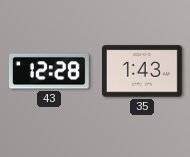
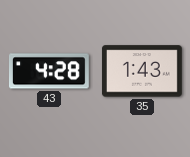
43: 12:28 -> 4:28 (49, 71)
